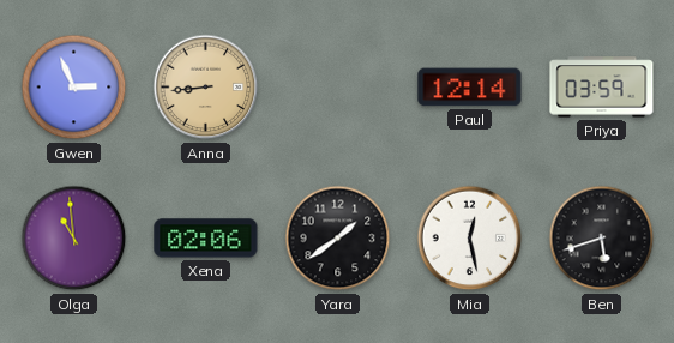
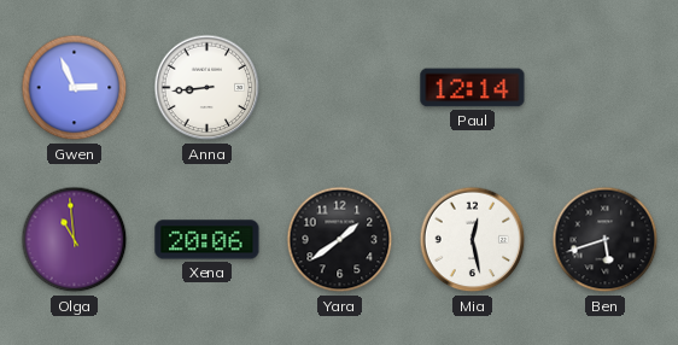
Anna dial: champagne -> white (208, 88)
Priya: 03:59 -> none (602, 88)
Xena: 02:06 -> 20:06 (208, 240)
